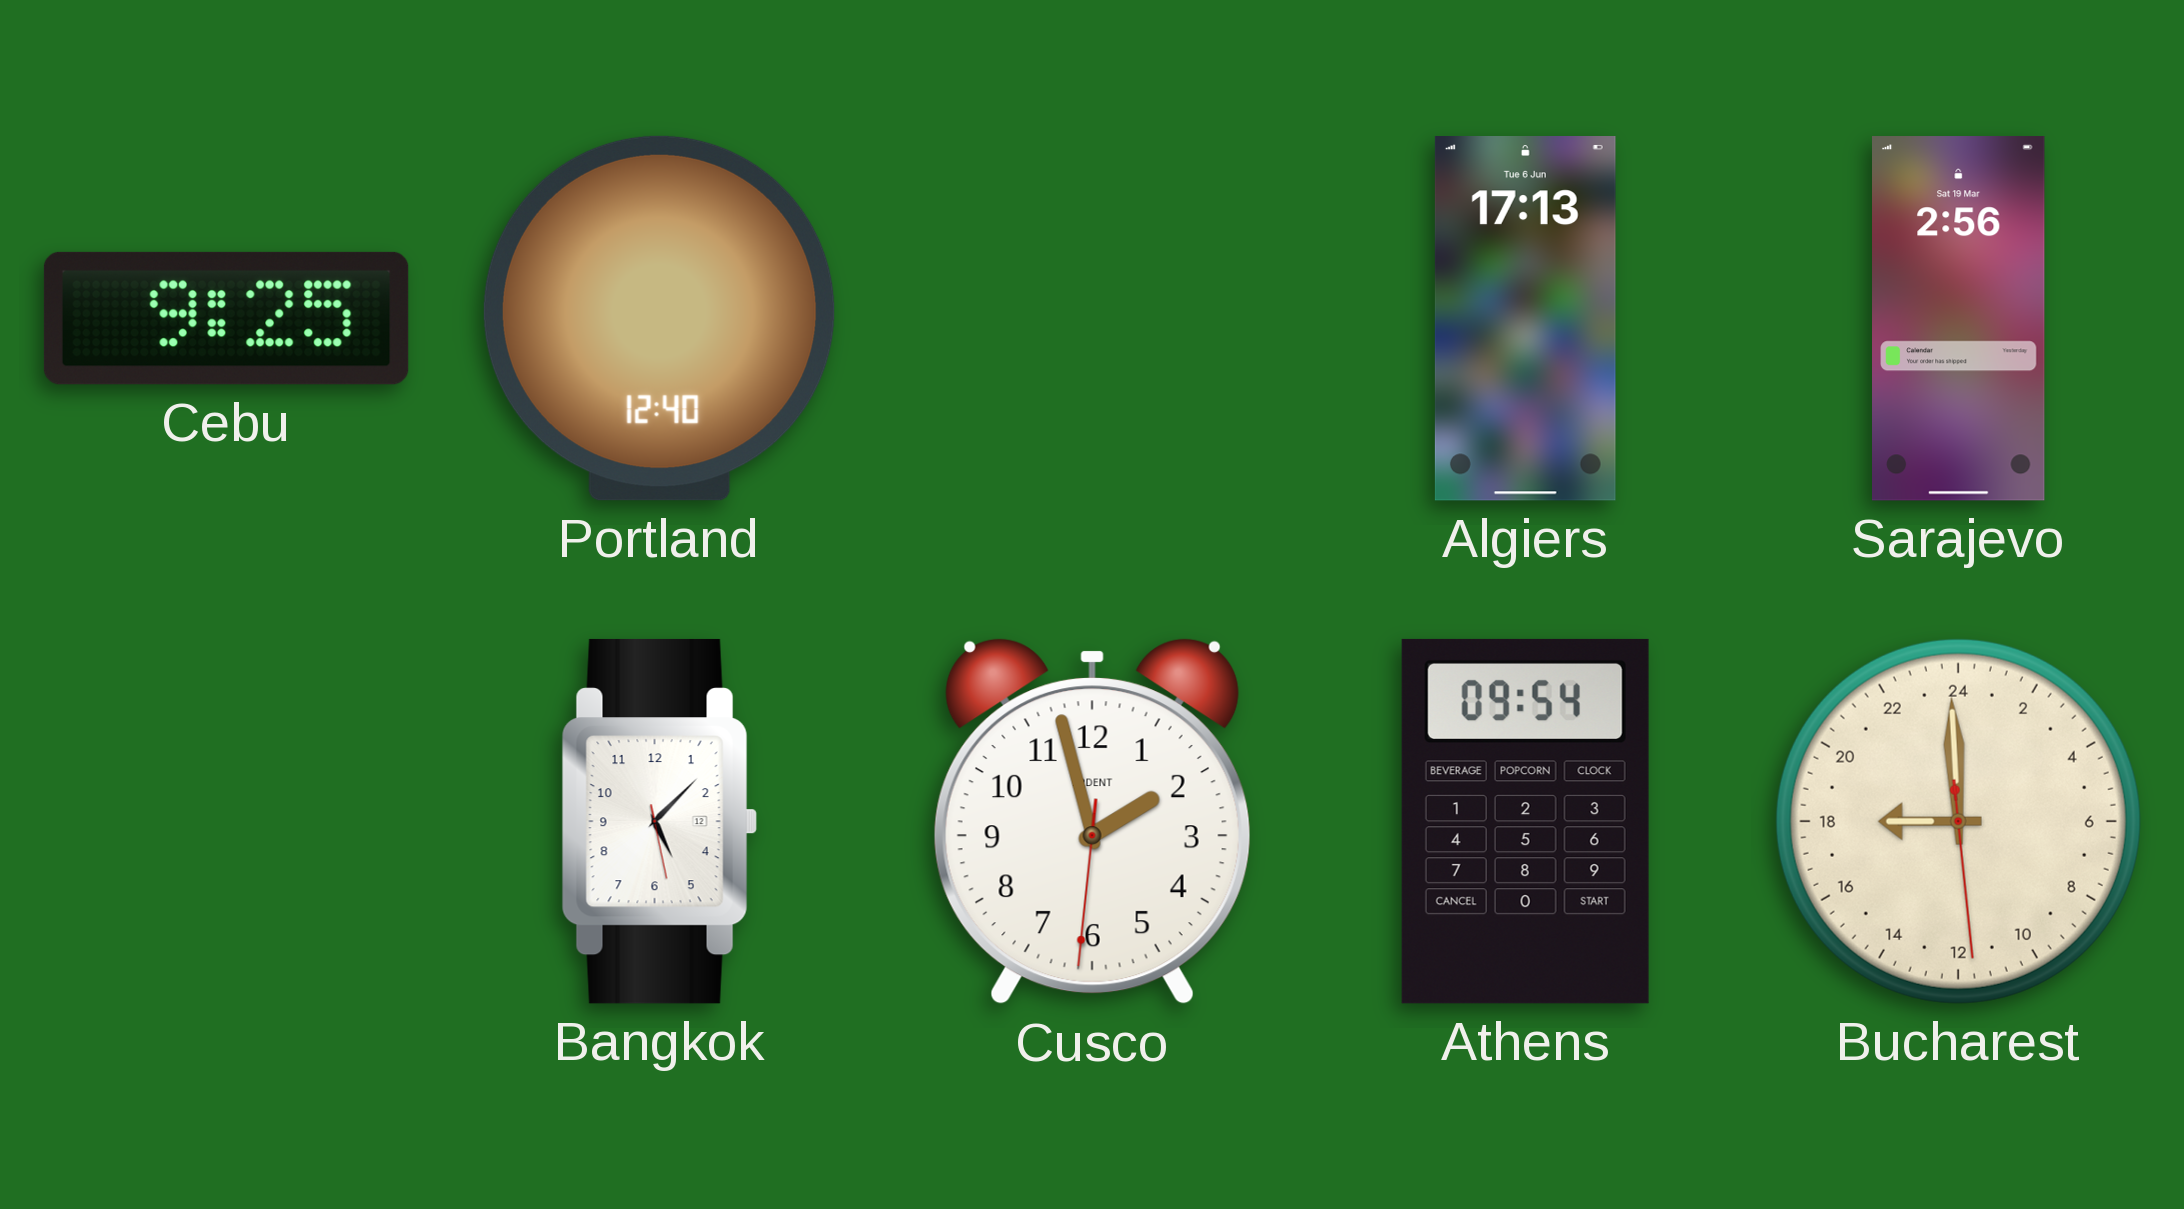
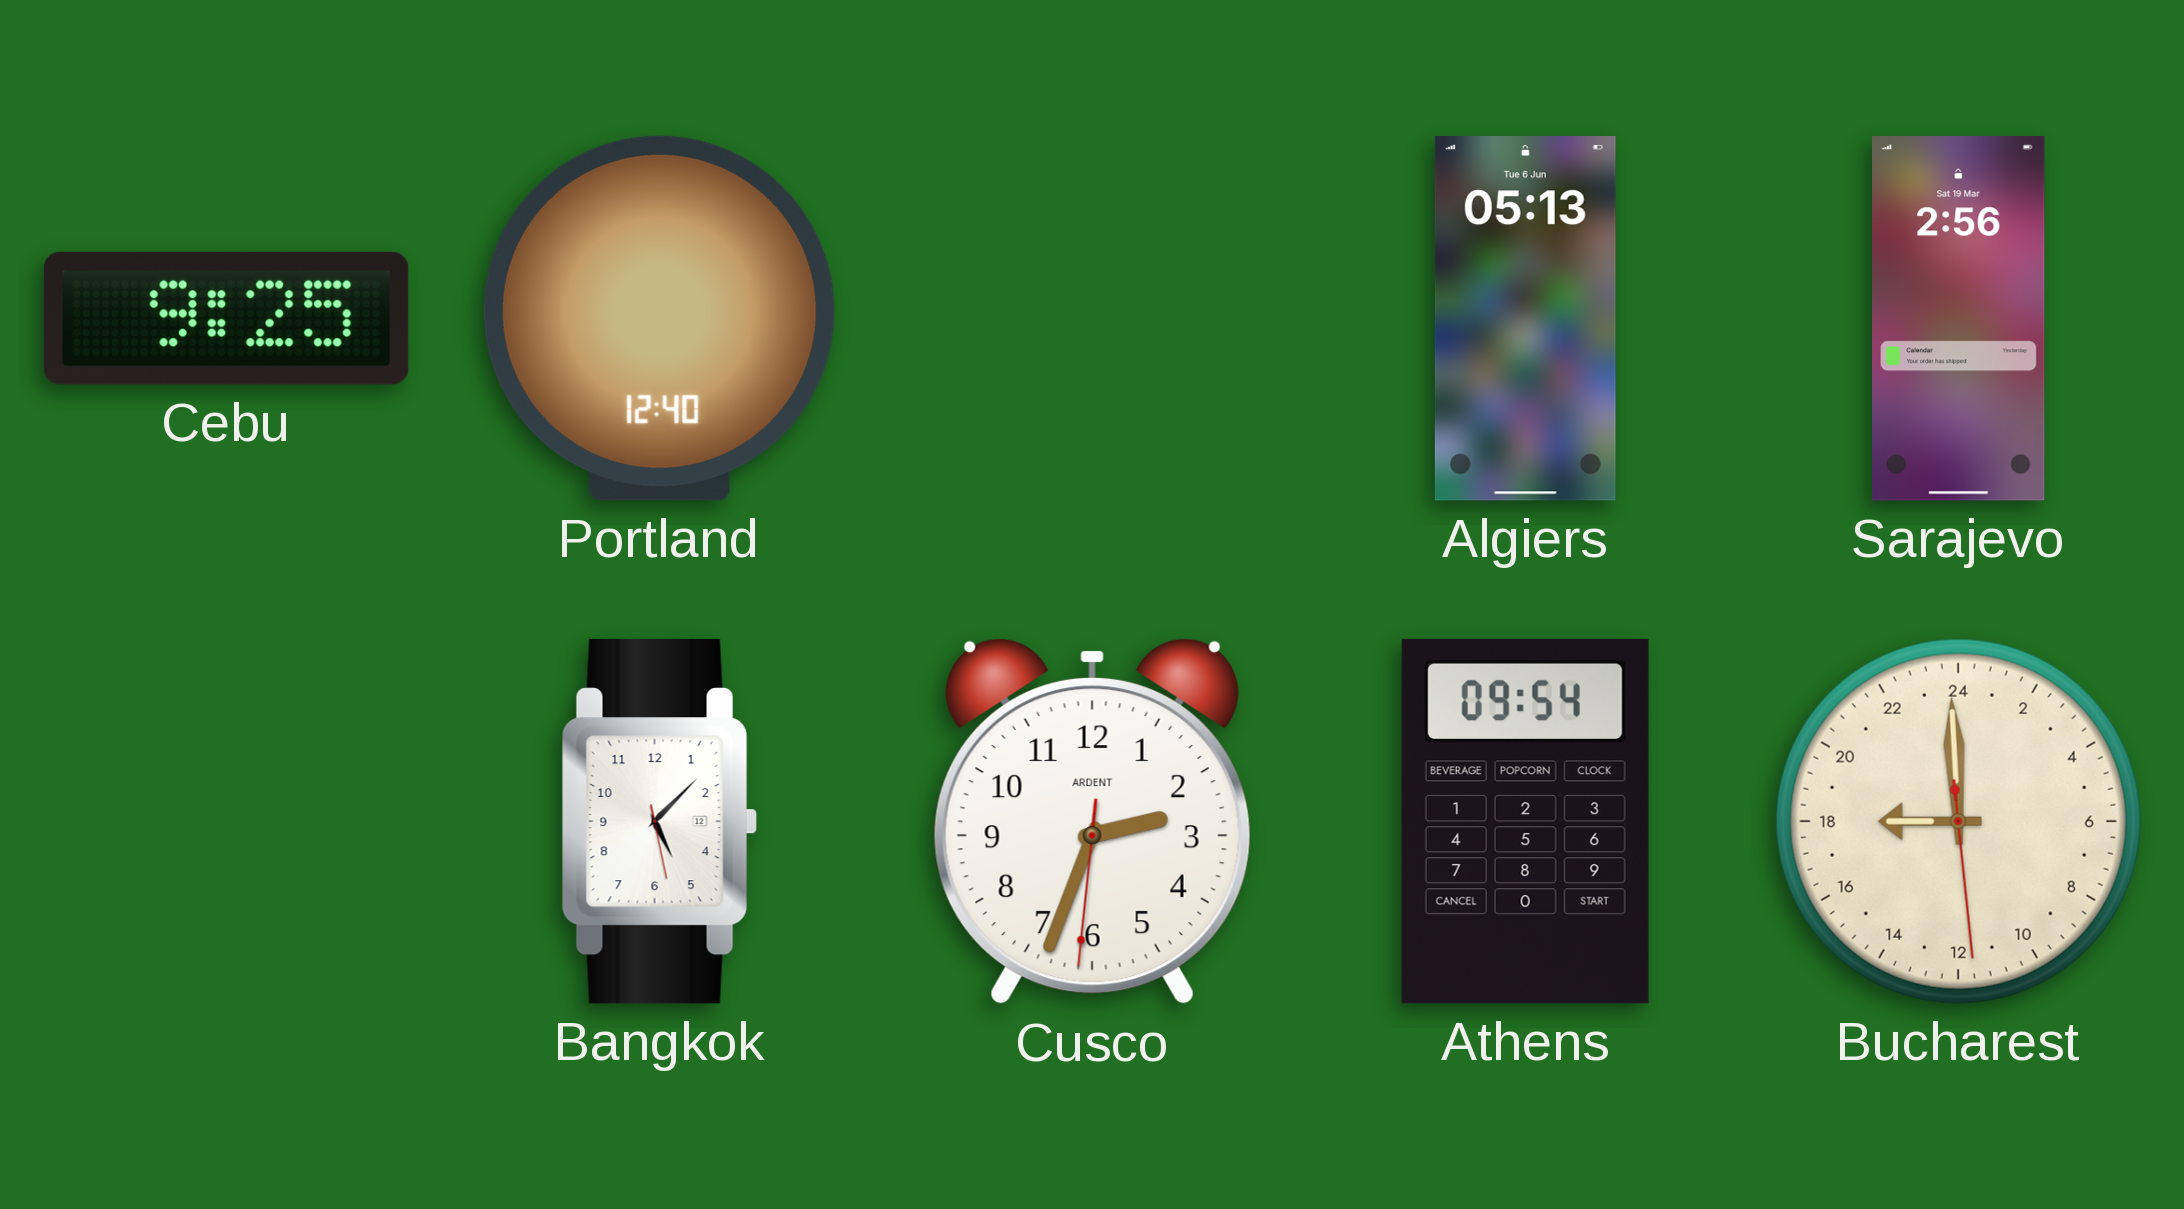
Algiers: 17:13 -> 05:13 (1525, 319)
Cusco: 1:57 -> 2:33 (1092, 822)
